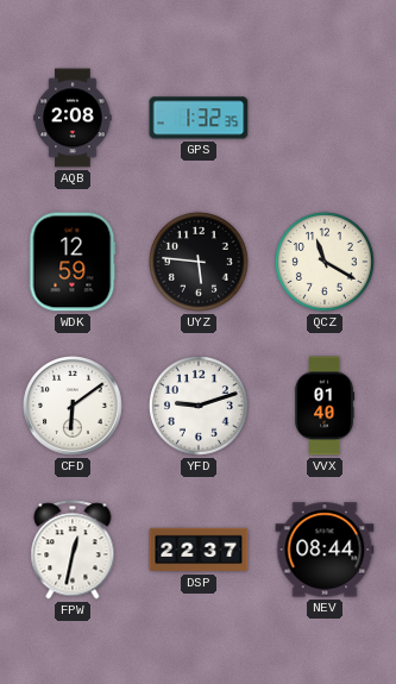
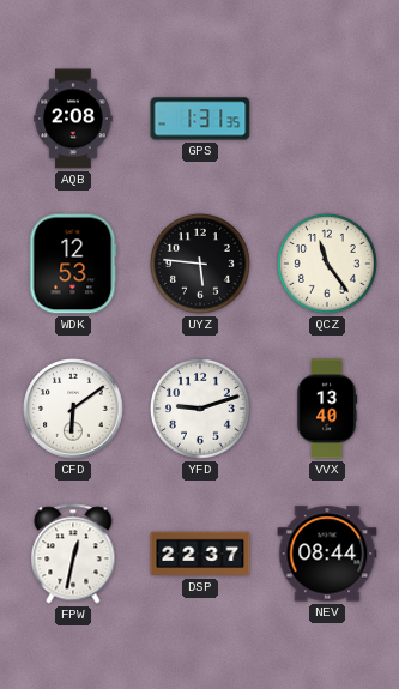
GPS: 1:32 -> 1:31 (200, 119)
WDK: 12:59 -> 12:53 (73, 264)
QCZ: 11:20 -> 11:24 (327, 264)
VVX: 01:40 -> 13:40 (327, 409)
